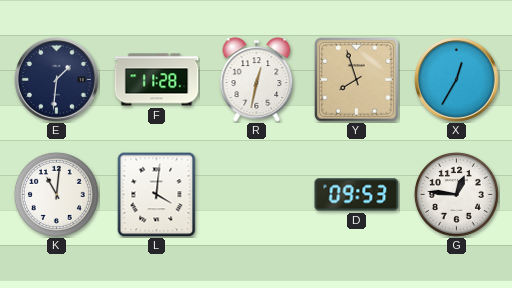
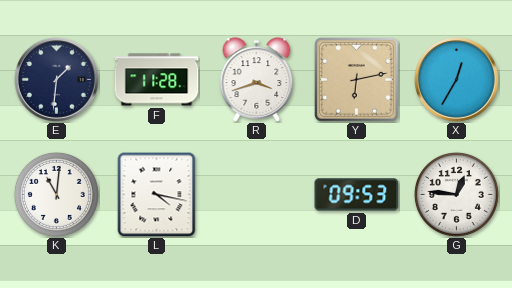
R: 12:32 -> 3:42 (257, 80)
Y: 7:57 -> 6:13 (357, 80)
L: 4:01 -> 4:17 (157, 194)
